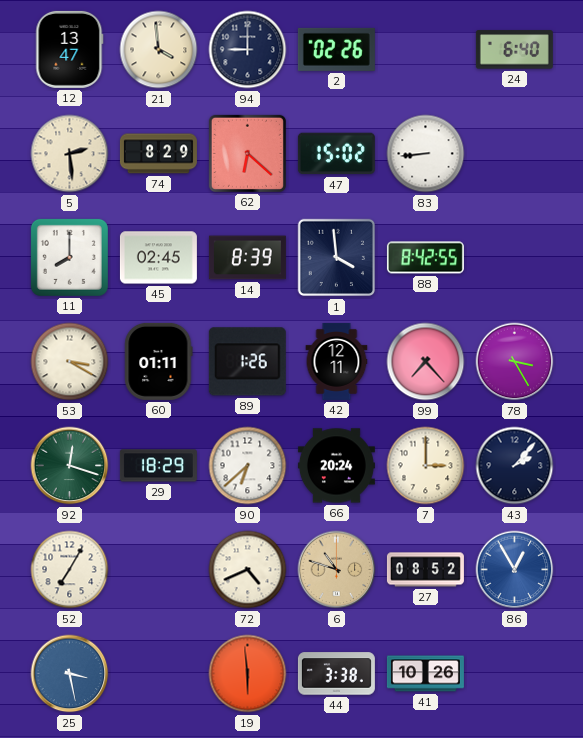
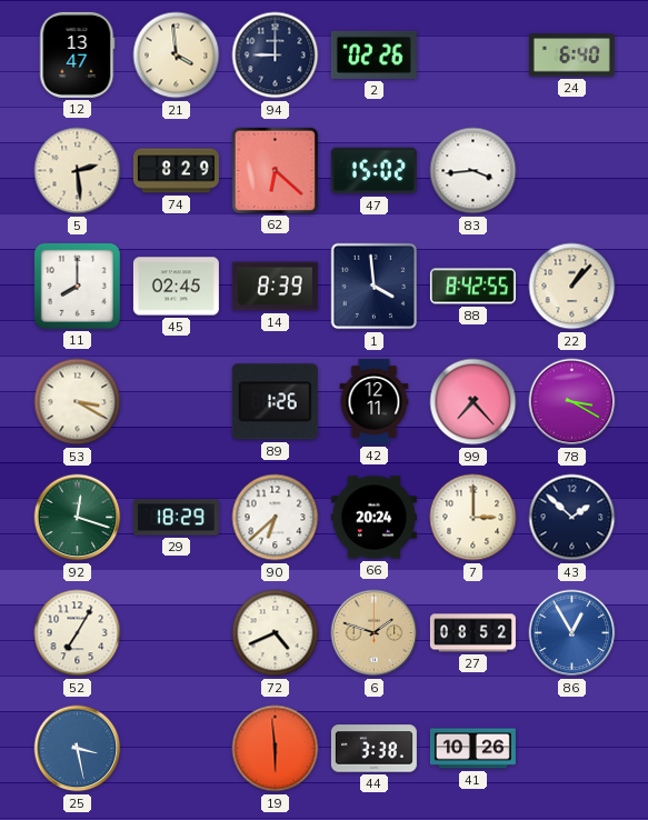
83: 8:44 -> 3:44 (473, 171)
22: none -> 1:07 (572, 287)
60: 01:11 -> none (159, 361)
78: 3:25 -> 3:20 (572, 402)
43: 2:07 -> 1:52 (572, 518)
6: 10:48 -> 1:48 (375, 633)
